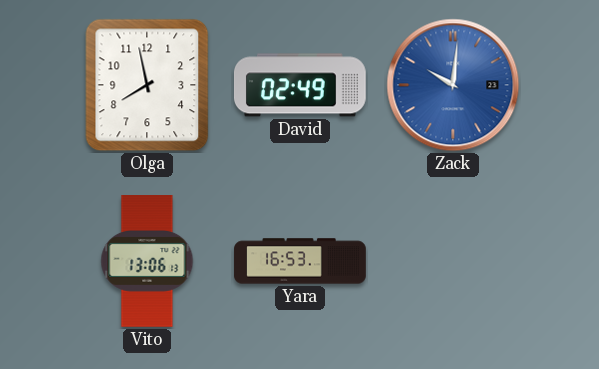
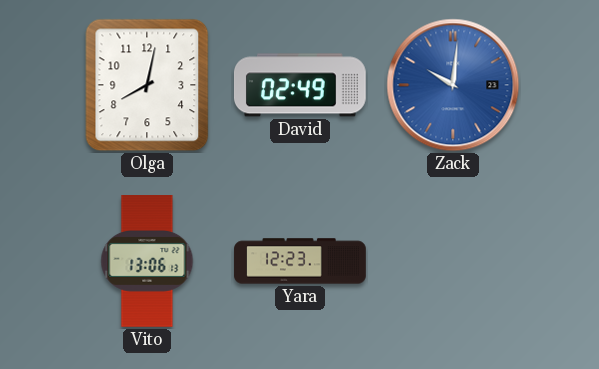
Olga: 7:58 -> 8:02 (147, 85)
Yara: 16:53 -> 12:23 (300, 261)
